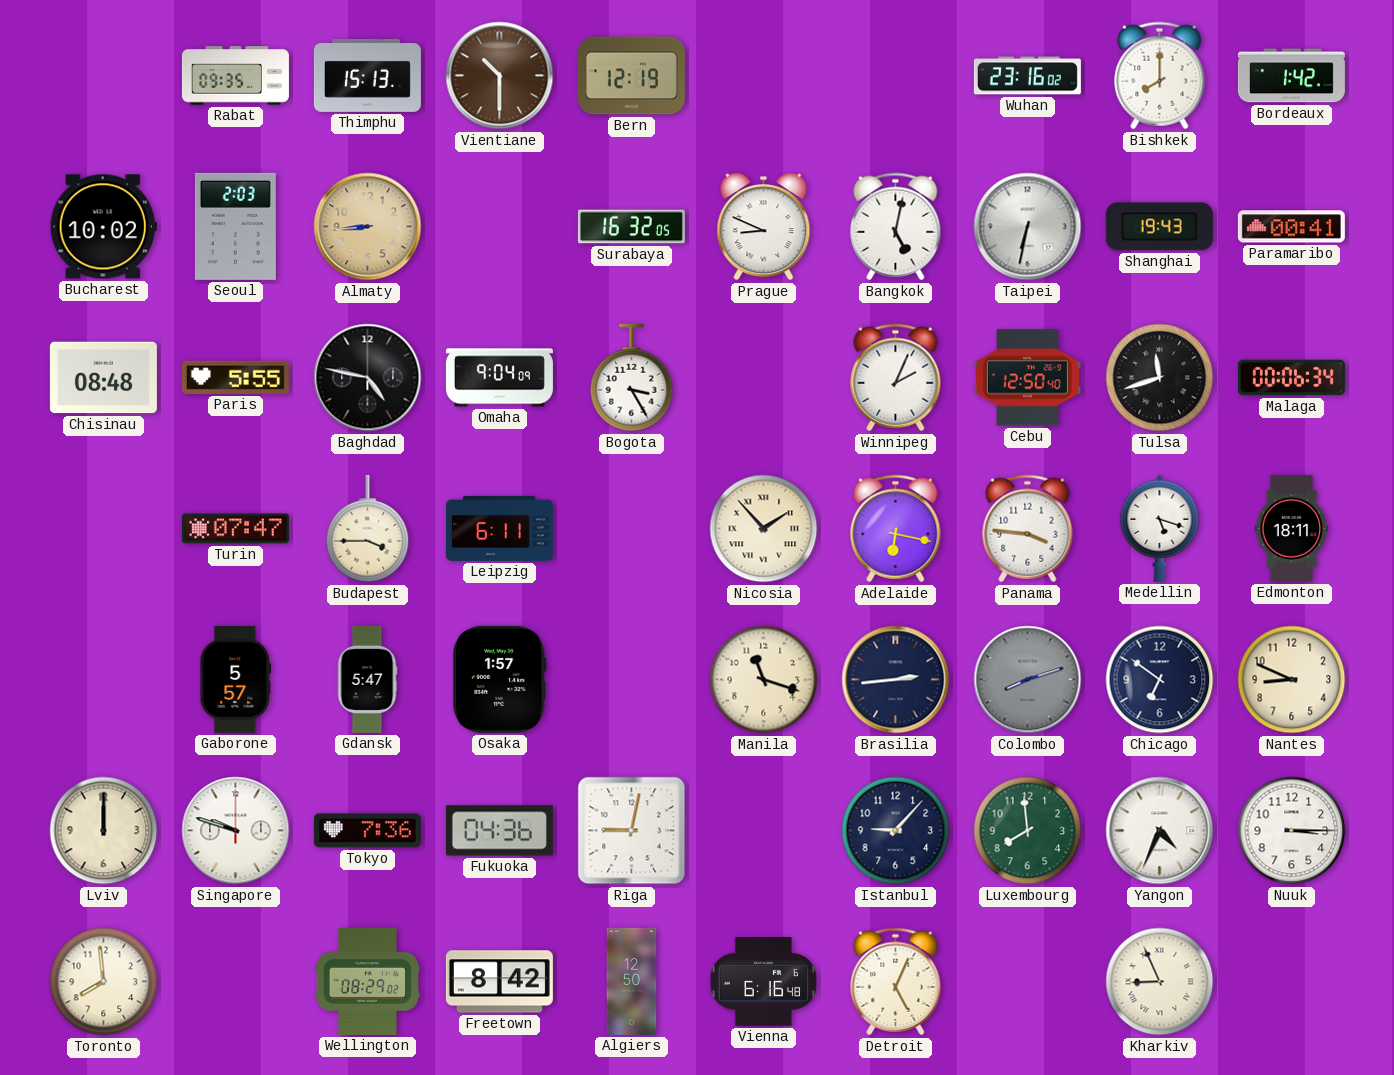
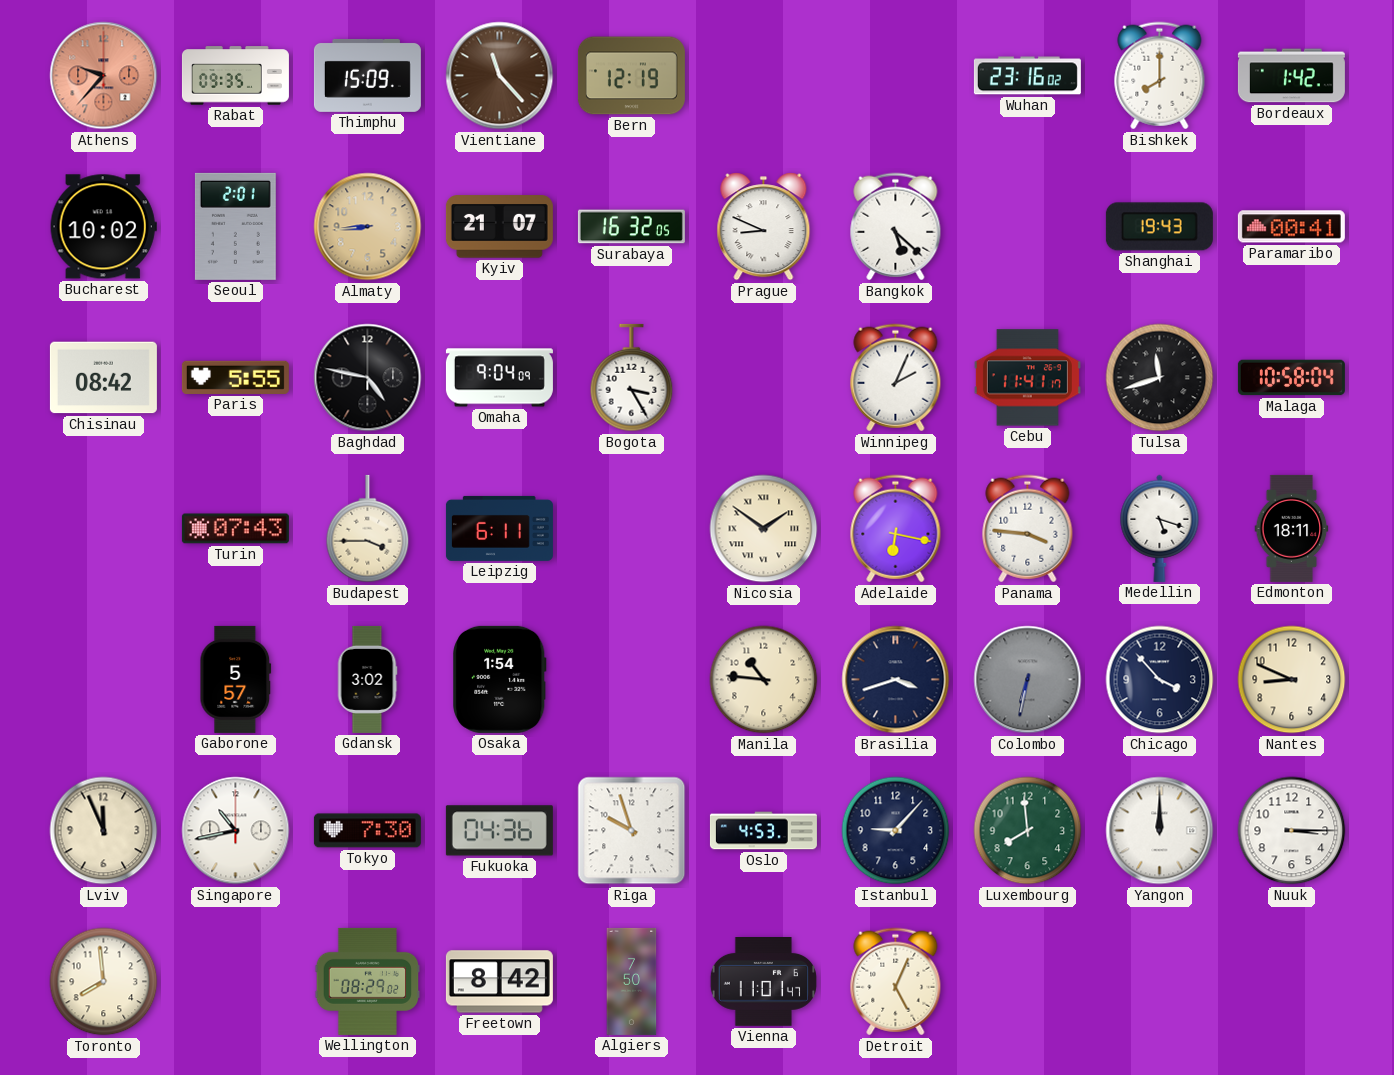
Athens: none -> 9:37 (104, 76)
Thimphu: 15:13 -> 15:09 (367, 75)
Vientiane: 10:30 -> 11:23 (500, 76)
Seoul: 2:03 -> 2:01 (235, 226)
Kyiv: none -> 21:07 (499, 227)
Bangkok: 5:02 -> 5:22 (896, 227)
Taipei: 6:32 -> none (1028, 227)
Chisinau: 08:48 -> 08:42 (103, 378)
Cebu: 12:50 -> 11:41 (1027, 378)
Malaga: 00:06 -> 10:58 (1291, 378)
Turin: 07:47 -> 07:43 (235, 529)
Nicosia: 1:53 -> 1:51 (764, 529)
Gdansk: 5:47 -> 3:02 (367, 679)
Osaka: 1:57 -> 1:54 (500, 679)
Manila: 11:18 -> 10:46 (764, 680)
Brasilia: 2:44 -> 3:42 (896, 680)
Colombo: 8:12 -> 6:32 (1028, 680)
Chicago: 6:51 -> 3:53 (1160, 680)
Lviv: 12:00 -> 11:56 (104, 831)
Singapore: 9:48 -> 10:43 (236, 831)
Tokyo: 7:36 -> 7:30 (367, 831)
Riga: 9:02 -> 9:57 (632, 831)
Oslo: none -> 4:53 (763, 831)
Yangon: 4:34 -> 12:00 (1160, 831)
Algiers: 12:50 -> 7:50 (632, 981)
Vienna: 6:16 -> 11:01 (763, 982)
Kharkiv: 8:56 -> none (1160, 982)
